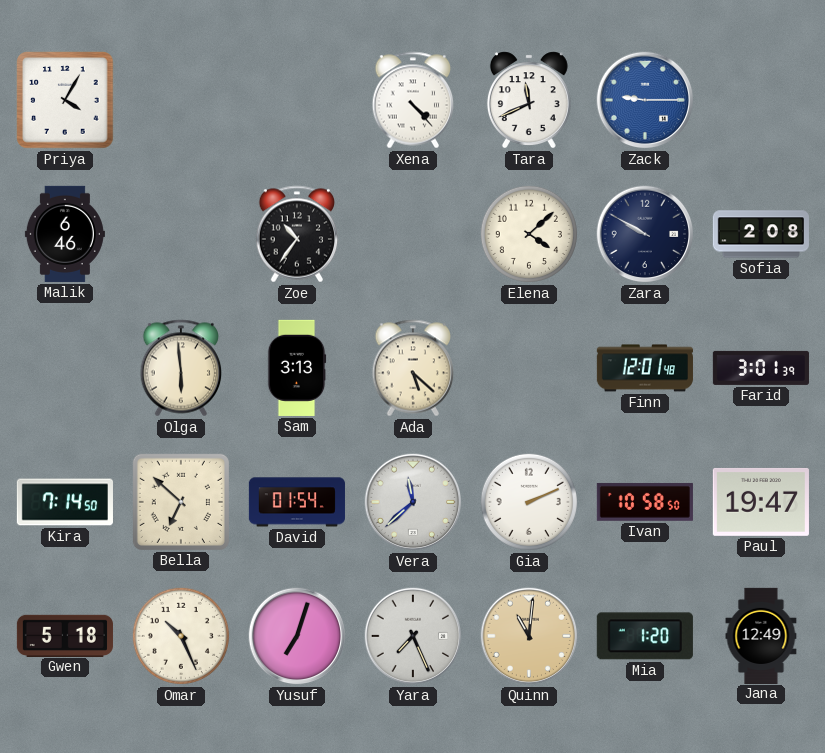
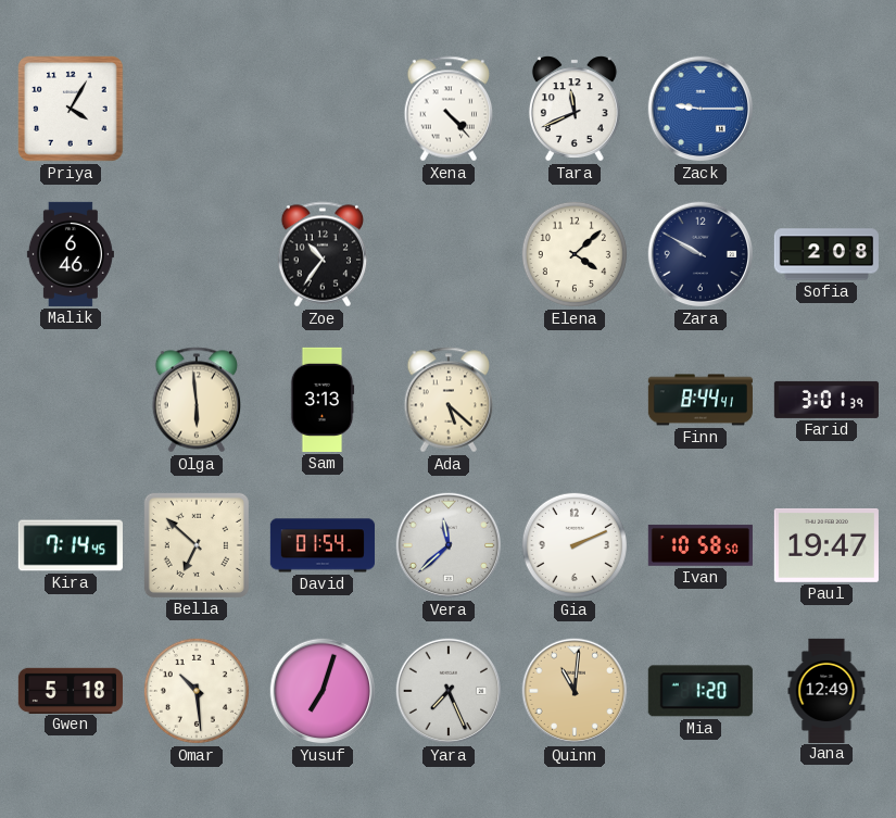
Finn: 12:01 -> 8:44 (701, 400)
Kira: 7:14:50 -> 7:14:45 (71, 545)
Omar: 10:26 -> 10:29 (197, 691)
